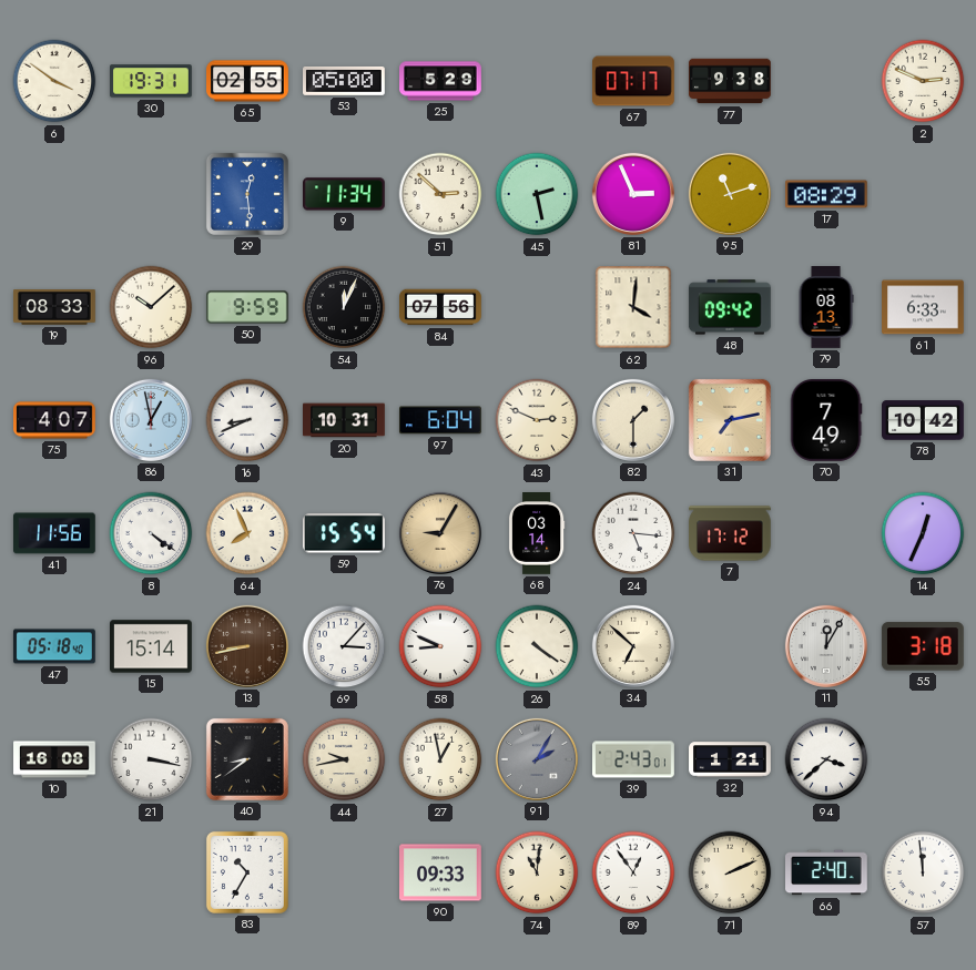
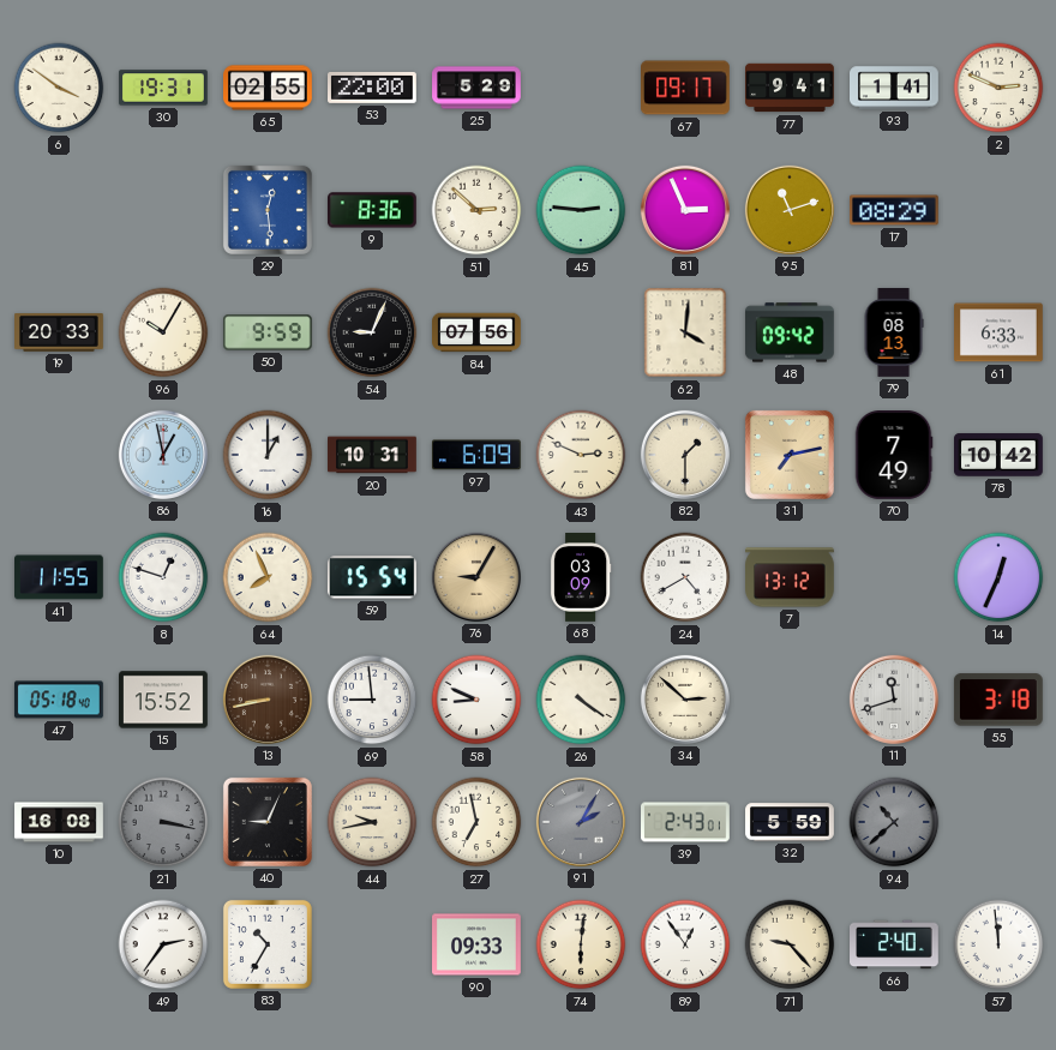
53: 05:00 -> 22:00 (373, 88)
67: 07:17 -> 09:17 (686, 88)
77: 9:38 -> 9:41 (791, 88)
93: none -> 1:41 (895, 88)
9: 11:34 -> 8:36 (373, 210)
45: 2:28 -> 2:46 (581, 210)
19: 08:33 -> 20:33 (60, 334)
96: 10:08 -> 10:05 (163, 332)
54: 12:04 -> 9:04 (372, 332)
75: 4:07 -> none (55, 420)
16: 8:41 -> 1:00 (268, 455)
97: 6:04 -> 6:09 (476, 455)
41: 11:56 -> 11:55 (60, 577)
8: 4:21 -> 12:48 (163, 577)
68: 03:14 -> 03:09 (581, 577)
24: 5:16 -> 4:40 (685, 577)
7: 17:12 -> 13:12 (791, 577)
15: 15:14 -> 15:52 (164, 700)
69: 3:07 -> 8:59 (372, 700)
34: 6:52 -> 2:52 (685, 700)
11: 12:05 -> 11:42 (894, 700)
21 dial: white -> grey (163, 822)
40: 8:39 -> 9:04 (268, 822)
27: 12:58 -> 6:58 (476, 822)
32: 1:21 -> 5:59 (790, 822)
94: 3:38 -> 10:38 (894, 822)
94 dial: white -> grey (894, 822)
49: none -> 2:36 (163, 944)
74: 11:01 -> 6:01 (581, 944)
71: 2:11 -> 9:23 (790, 944)
